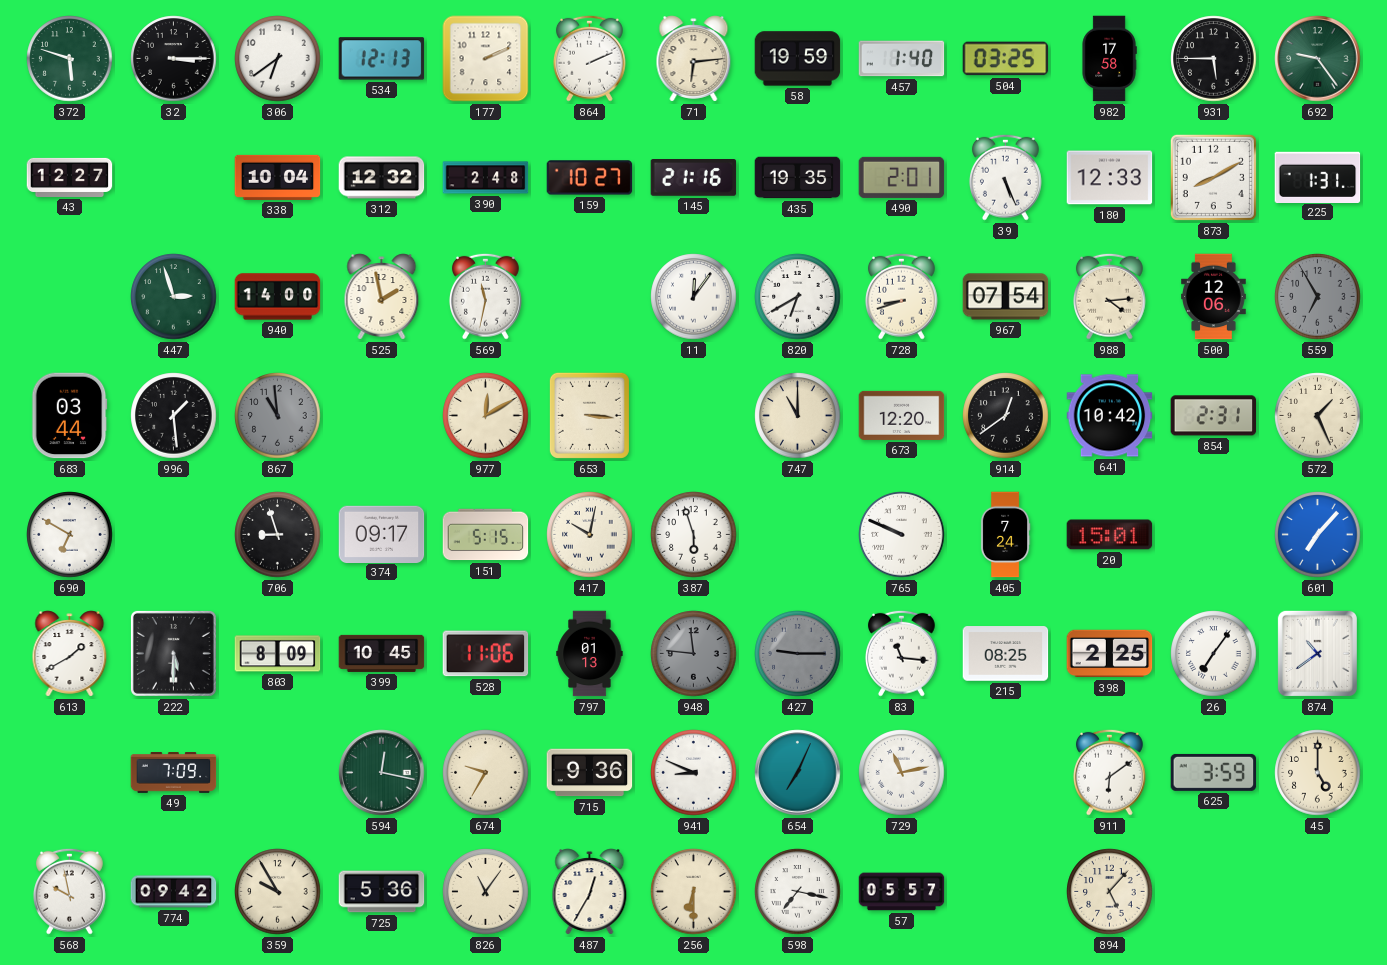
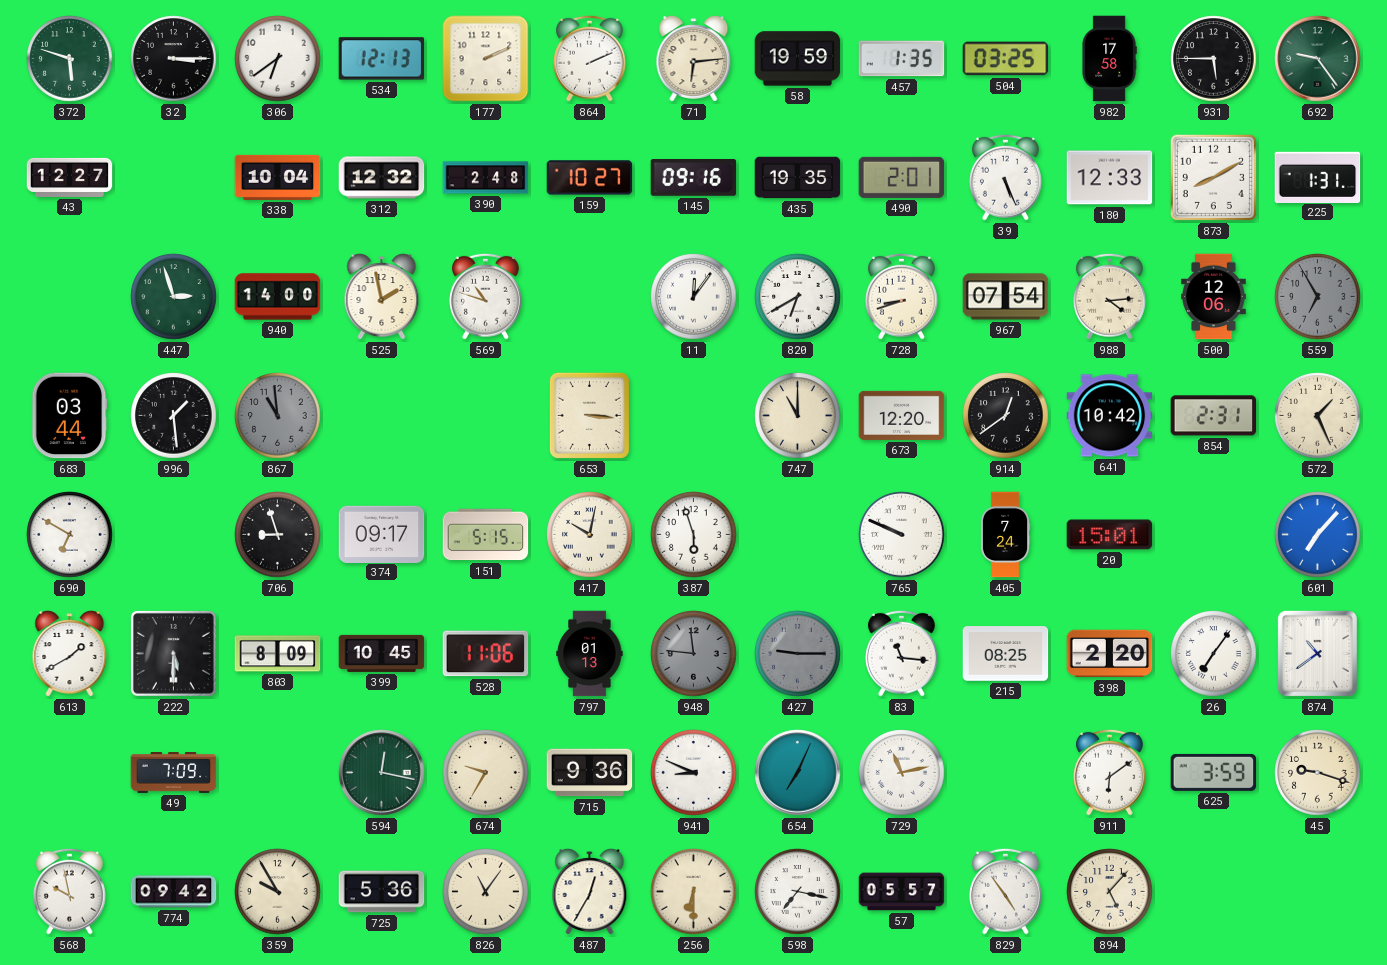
457: 1:40 -> 1:35 (902, 59)
145: 21:16 -> 09:16 (694, 178)
569: 11:32 -> 10:48 (485, 296)
977: 12:10 -> none (486, 416)
398: 2:25 -> 2:20 (1110, 654)
45: 5:00 -> 9:18 (1318, 773)
829: none -> 4:54 (1005, 891)
